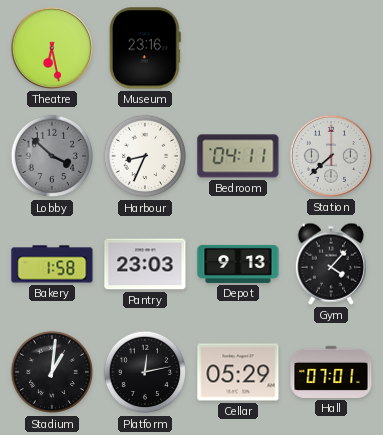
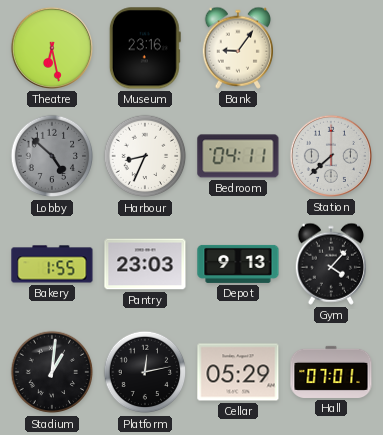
Bank: none -> 9:06 (237, 48)
Lobby: 3:52 -> 4:52 (52, 156)
Bakery: 1:58 -> 1:55 (52, 264)
